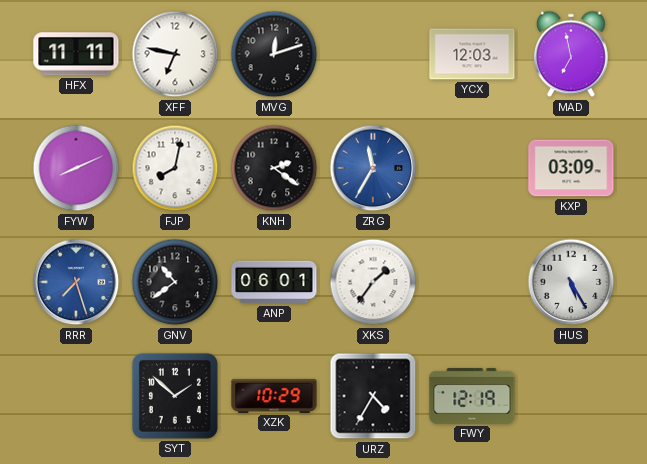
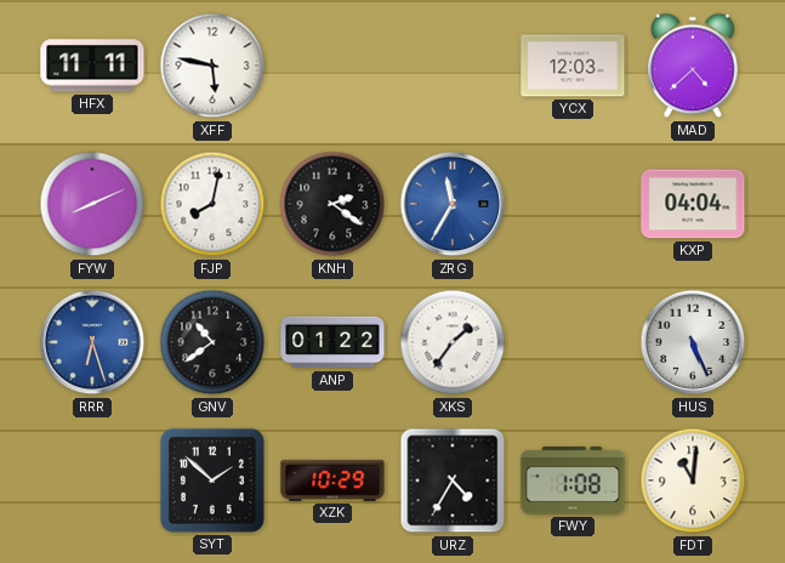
XFF: 6:47 -> 5:47 (212, 66)
MVG: 12:12 -> none (274, 54)
MAD: 6:58 -> 4:38 (694, 66)
KXP: 03:09 -> 04:04 (693, 204)
RRR: 7:27 -> 6:27 (92, 342)
ANP: 06:01 -> 01:22 (332, 342)
HUS: 5:25 -> 5:26 (693, 342)
FWY: 12:19 -> 1:08 (573, 480)
FDT: none -> 11:01 (693, 480)
